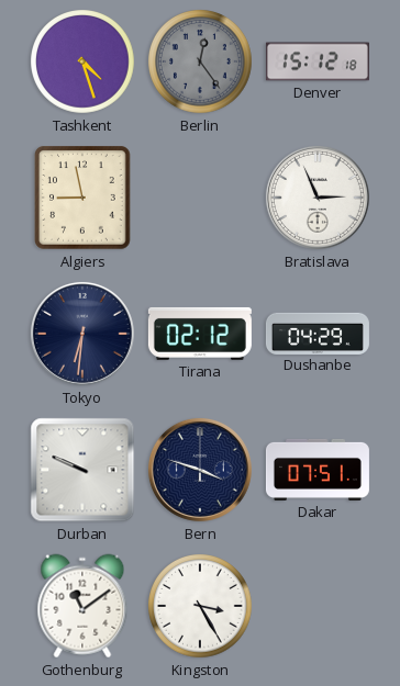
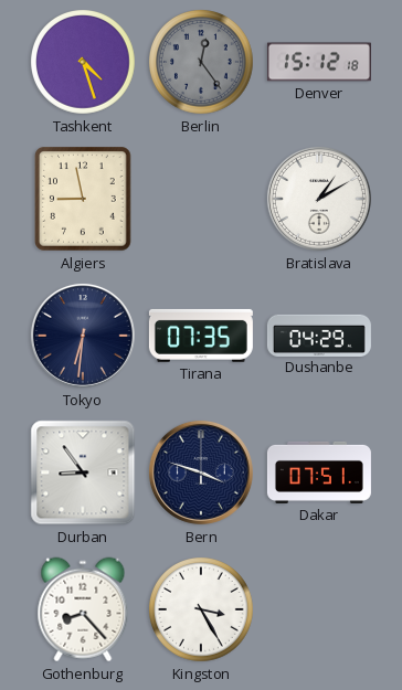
Bratislava: 2:56 -> 1:10 (319, 199)
Tirana: 02:12 -> 07:35 (201, 336)
Durban: 9:49 -> 8:54 (83, 473)
Gothenburg: 11:09 -> 8:23 (83, 609)
